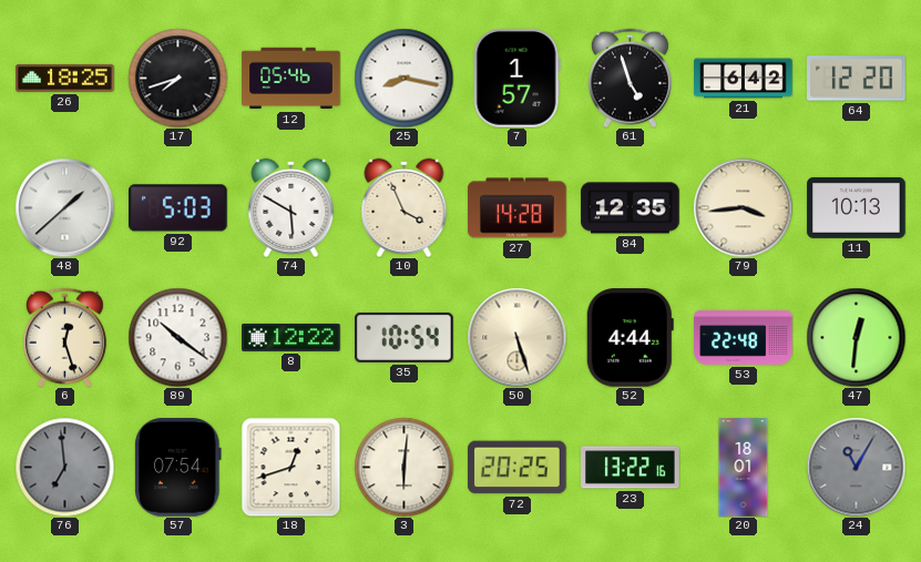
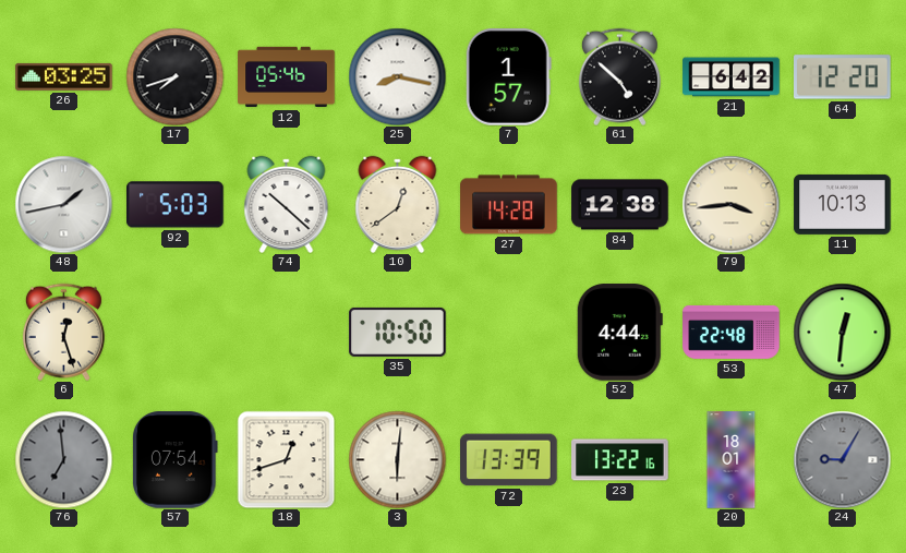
26: 18:25 -> 03:25 (64, 76)
61: 4:57 -> 4:52 (619, 76)
48: 1:38 -> 1:43 (63, 204)
74: 5:50 -> 10:22 (287, 204)
10: 3:56 -> 12:39 (398, 204)
84: 12:35 -> 12:38 (620, 205)
89: 10:21 -> none (177, 337)
8: 12:22 -> none (291, 337)
35: 10:54 -> 10:50 (398, 332)
50: 5:27 -> none (516, 337)
72: 20:25 -> 13:39 (509, 460)
24: 11:05 -> 9:05 (842, 459)
